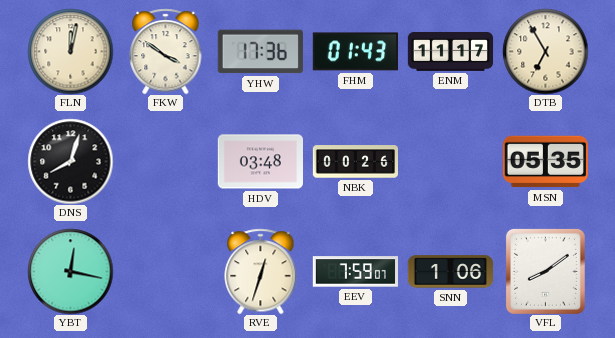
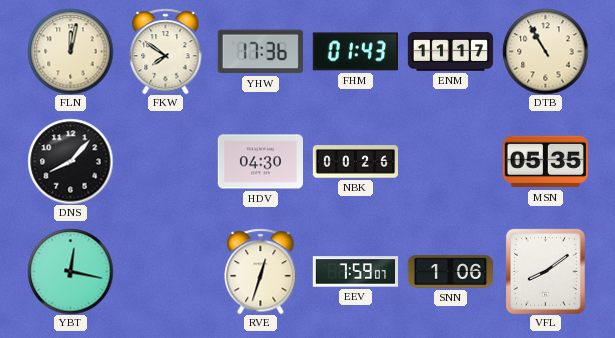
FKW: 3:51 -> 7:51 (166, 51)
DTB: 6:55 -> 10:55 (545, 51)
DNS: 8:03 -> 8:07 (70, 161)
HDV: 03:48 -> 04:30 (260, 162)
